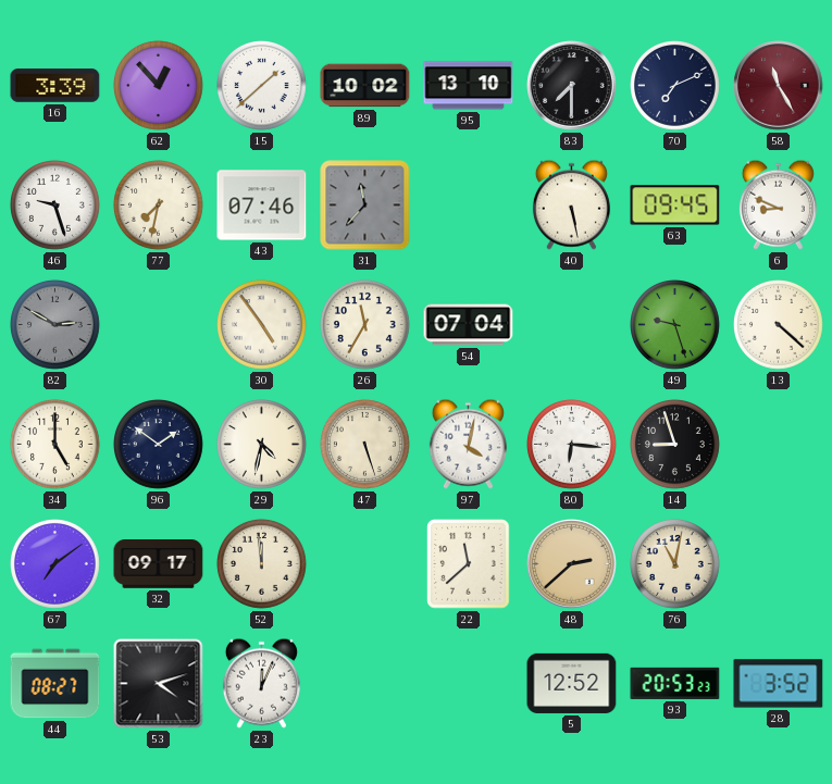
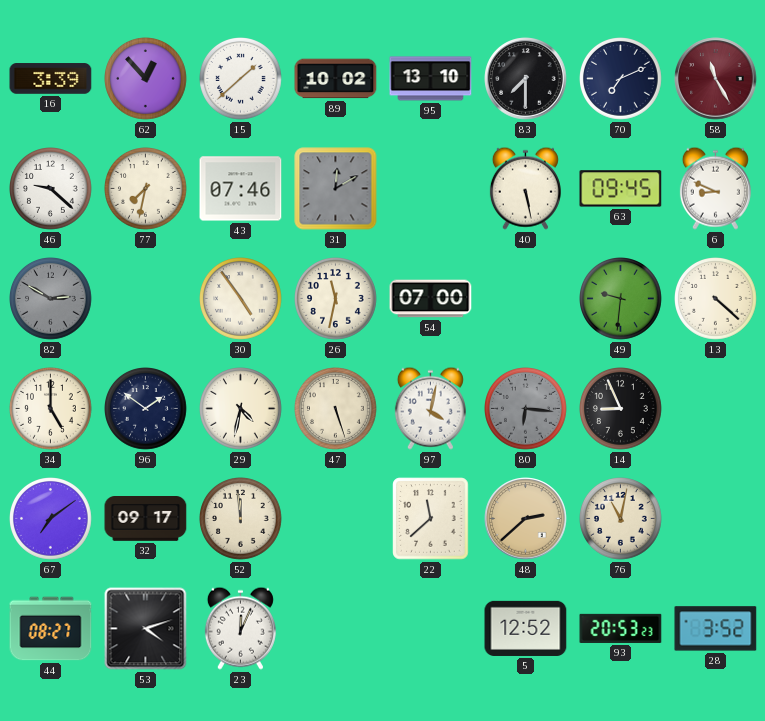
46: 9:27 -> 9:22 (51, 189)
31: 11:37 -> 12:10 (336, 189)
26: 11:35 -> 11:32 (336, 299)
54: 07:04 -> 07:00 (431, 299)
49: 9:27 -> 9:31 (621, 299)
80 dial: white -> grey (526, 409)
14: 8:57 -> 8:56 (621, 409)
